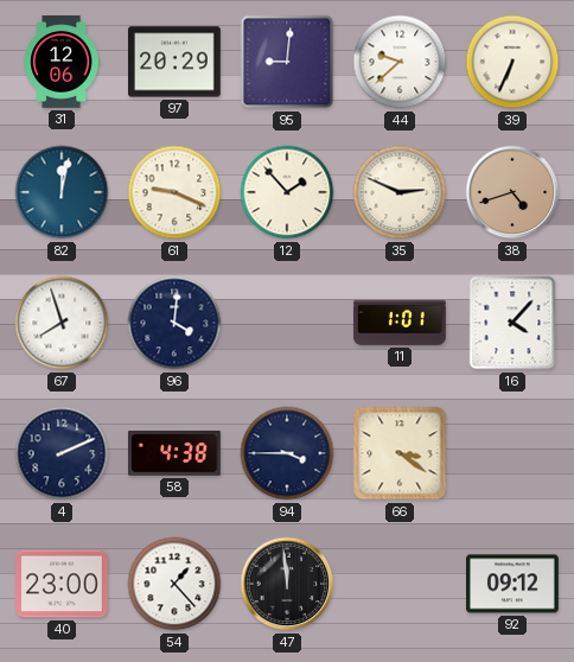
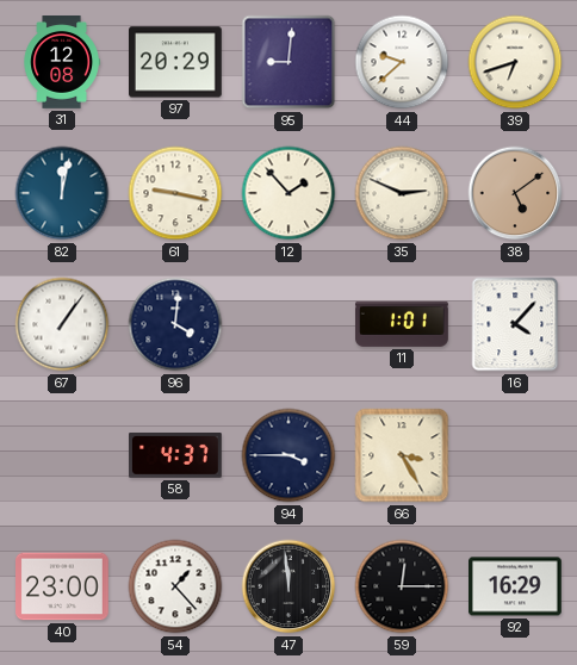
31: 12:06 -> 12:08 (62, 63)
39: 6:34 -> 6:42 (515, 62)
61: 9:19 -> 9:17 (175, 193)
38: 4:42 -> 5:09 (515, 193)
67: 7:57 -> 1:06 (62, 324)
4: 2:11 -> none (62, 453)
58: 4:38 -> 4:37 (176, 456)
66: 3:21 -> 3:25 (402, 455)
59: none -> 12:15 (402, 586)
92: 09:12 -> 16:29 (516, 586)
